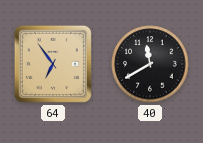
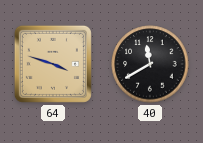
64: 6:54 -> 3:48 (53, 64)
